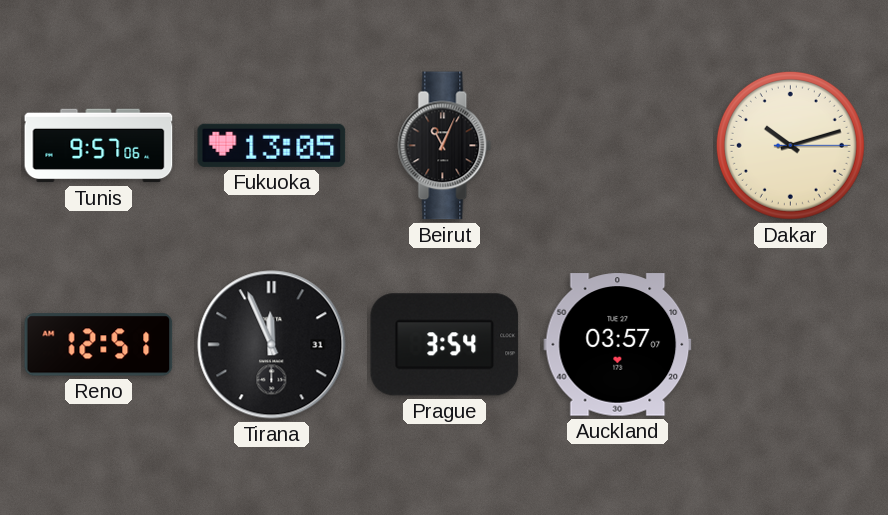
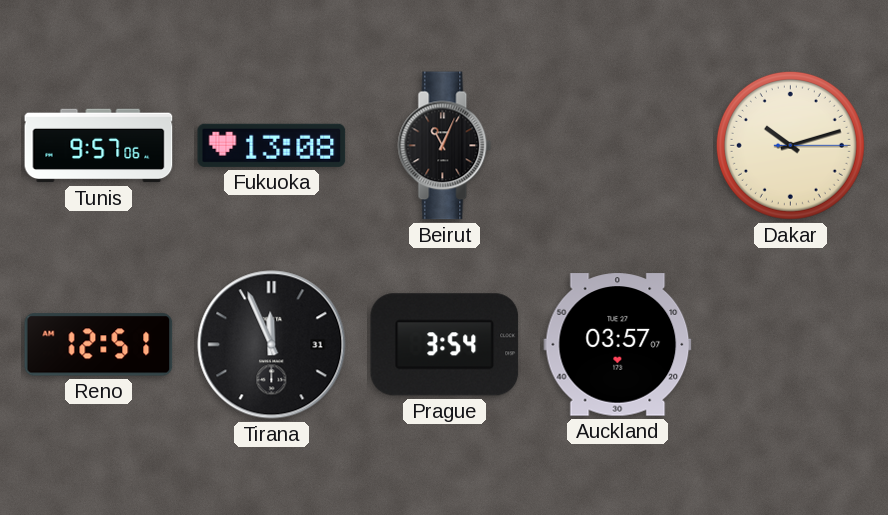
Fukuoka: 13:05 -> 13:08 (272, 145)
